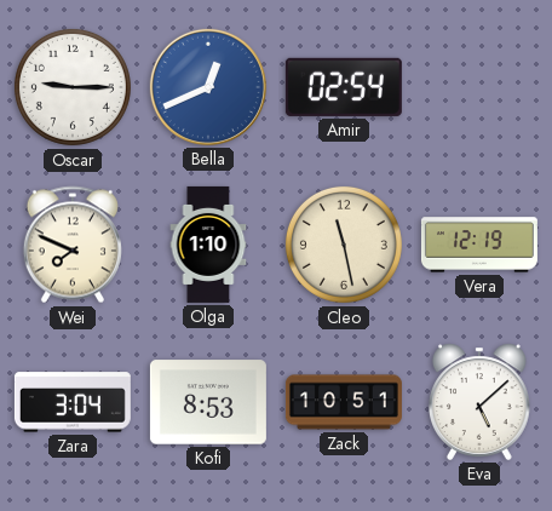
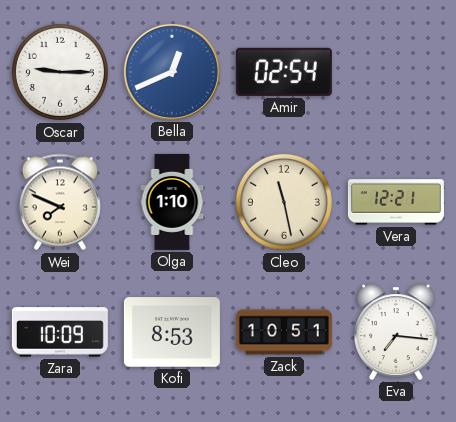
Vera: 12:19 -> 12:21 (396, 202)
Zara: 3:04 -> 10:09 (60, 332)
Eva: 5:08 -> 7:16 (397, 332)
